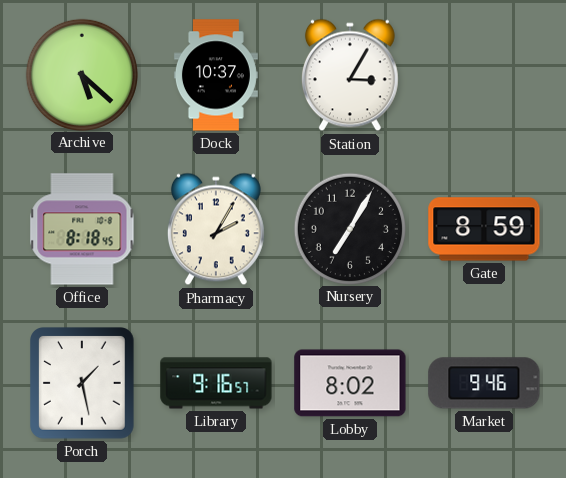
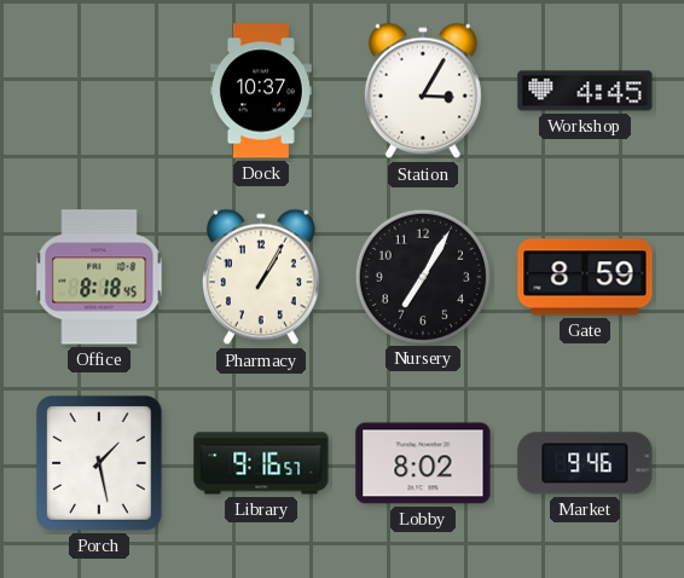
Archive: 5:22 -> none (81, 74)
Workshop: none -> 4:45 (585, 91)
Pharmacy: 2:05 -> 1:05 (261, 277)
